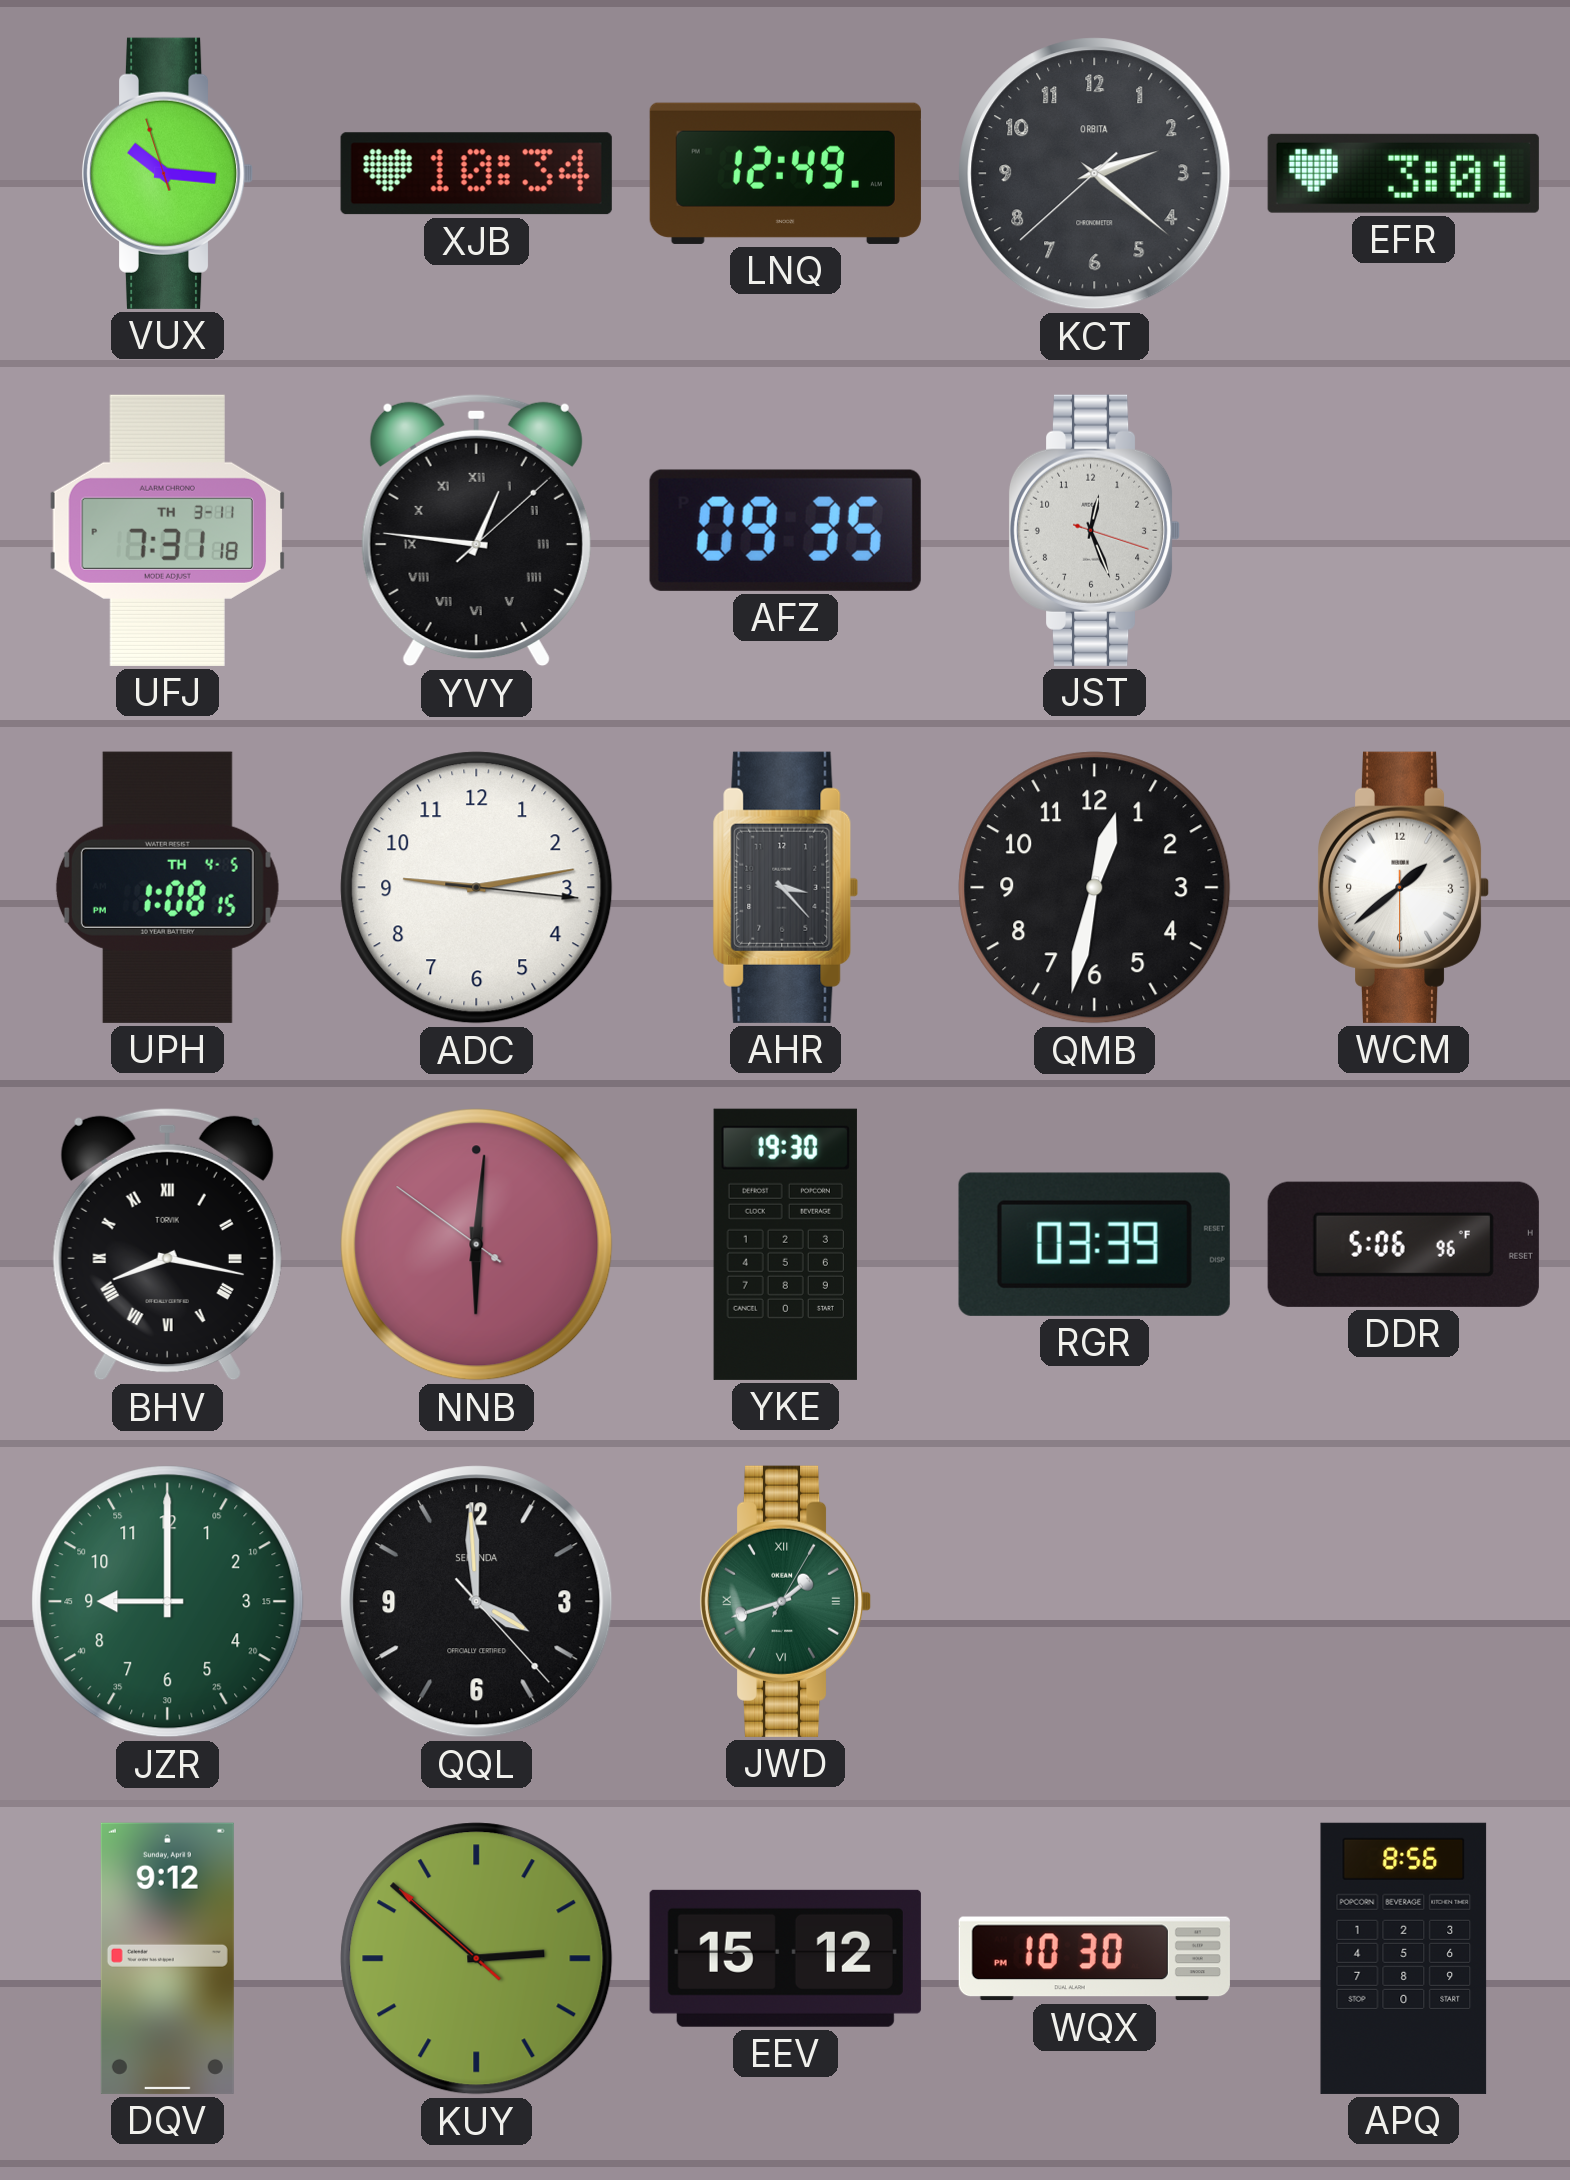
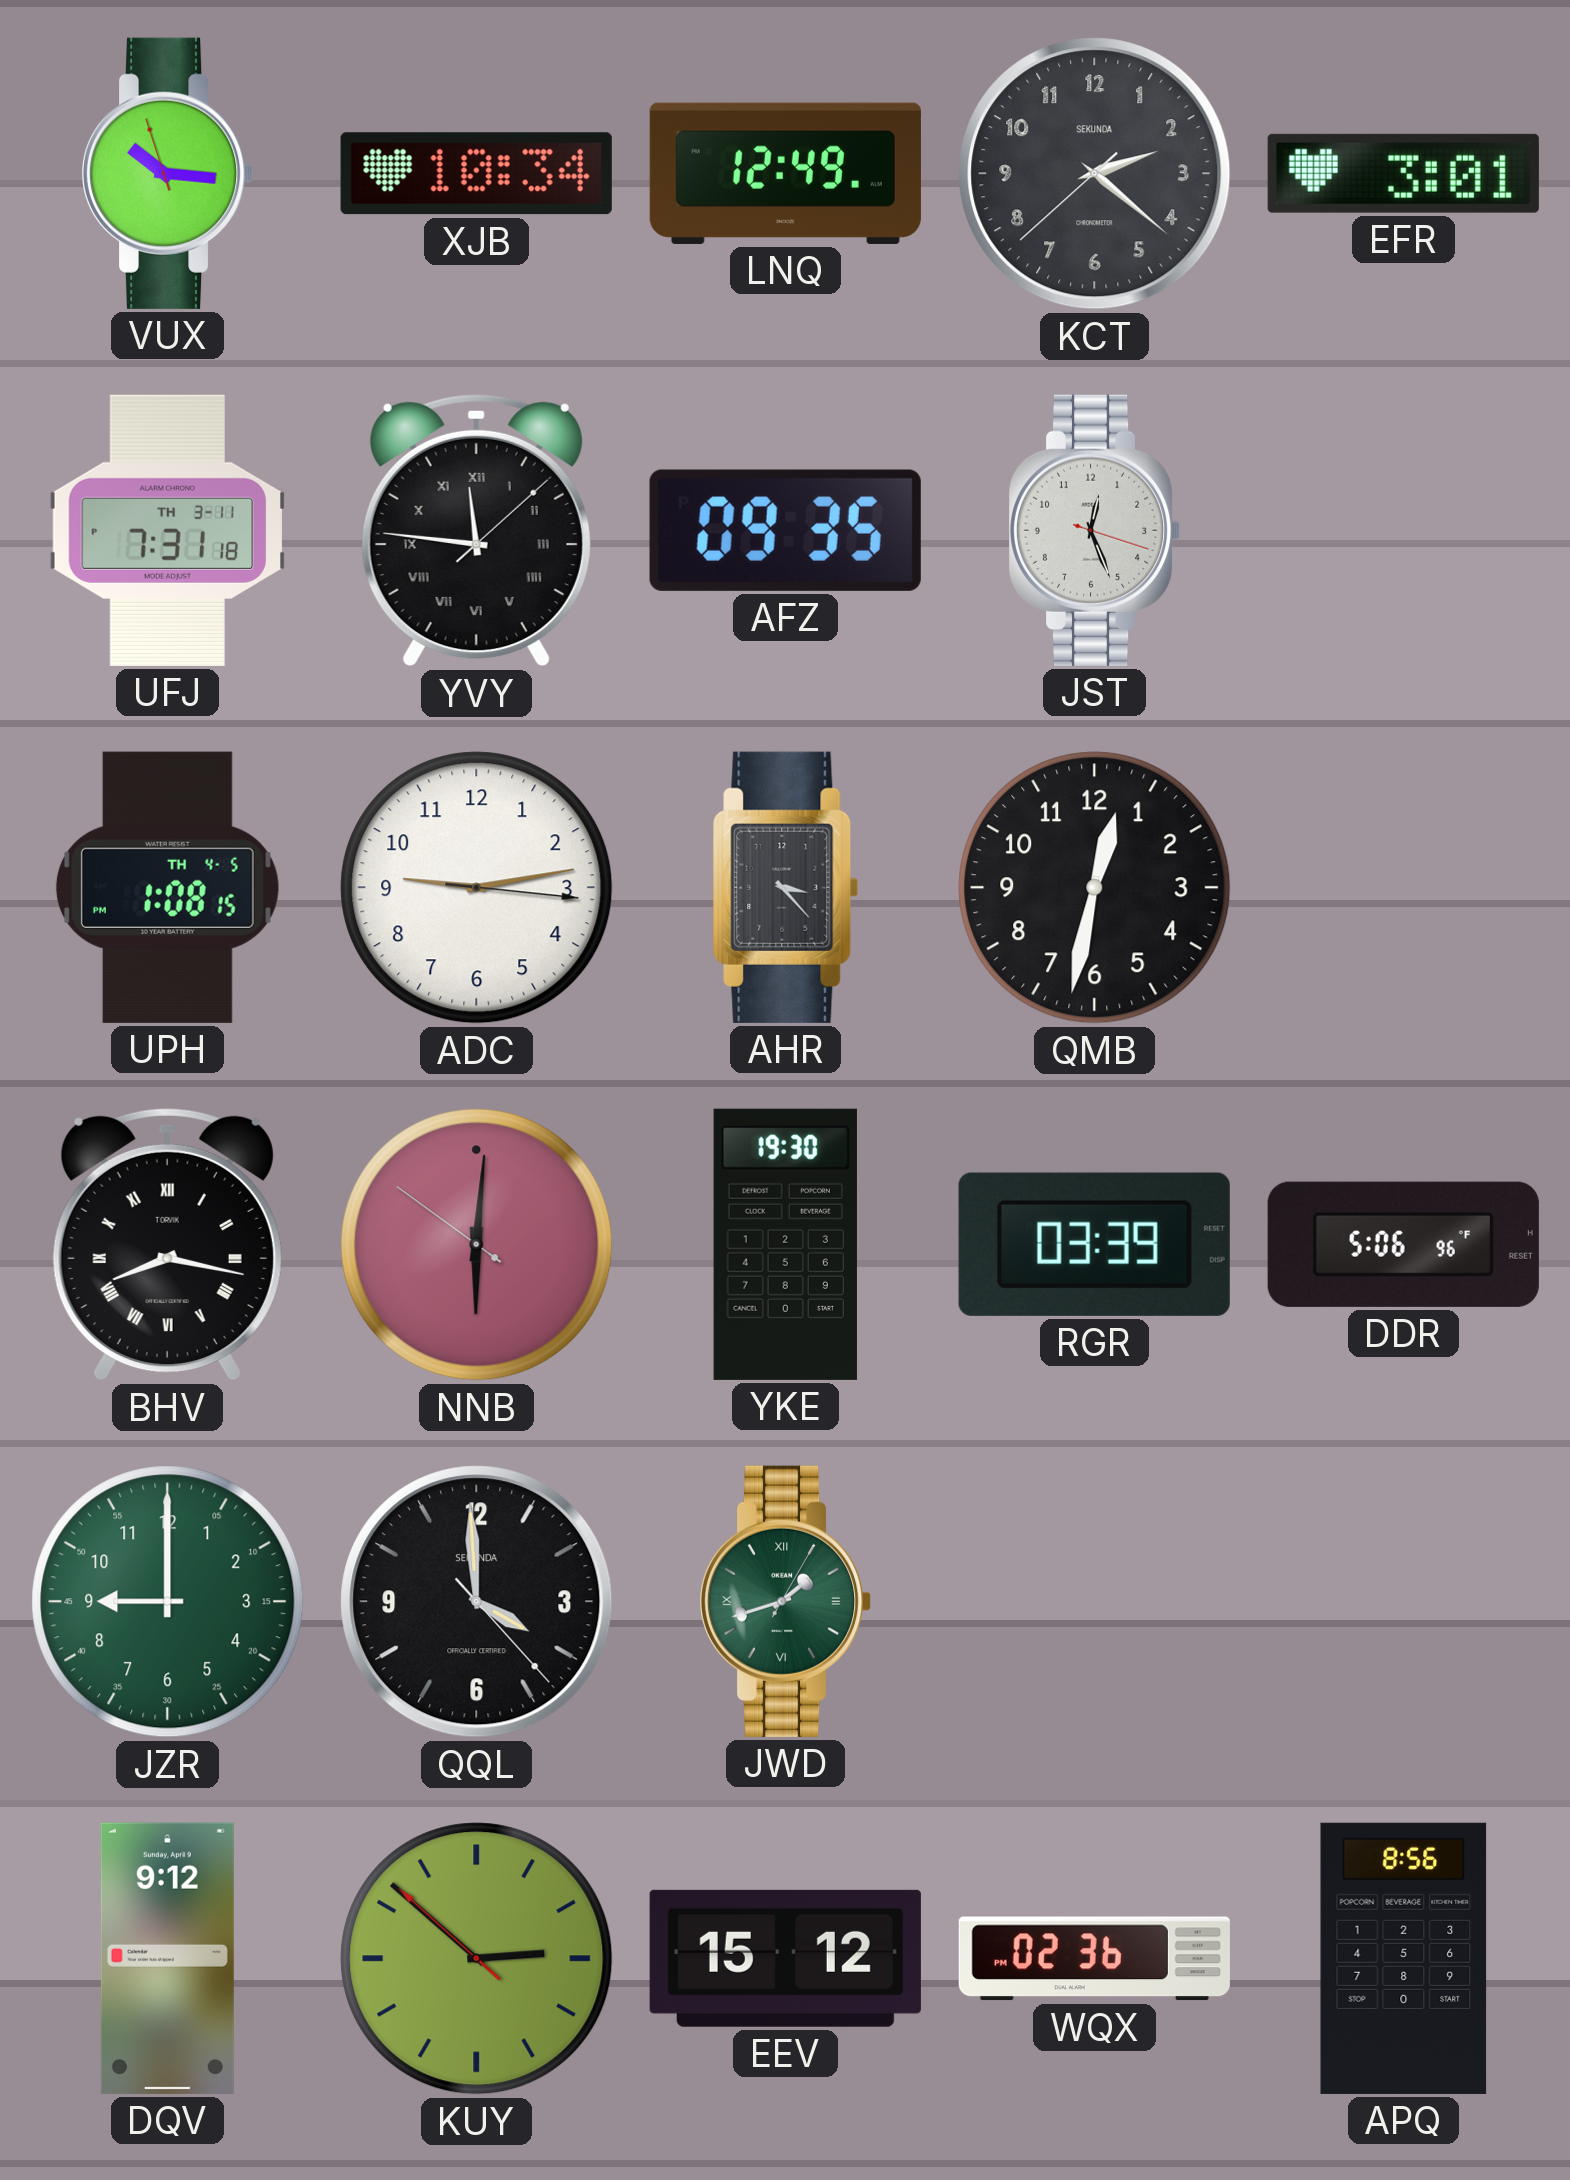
KCT brand: ORBITA -> SEKUNDA (1095, 174)
YVY: 12:46 -> 11:46 (476, 530)
WCM: 1:38 -> none (1403, 887)
WQX: 10:30 -> 02:36 (1094, 1959)
